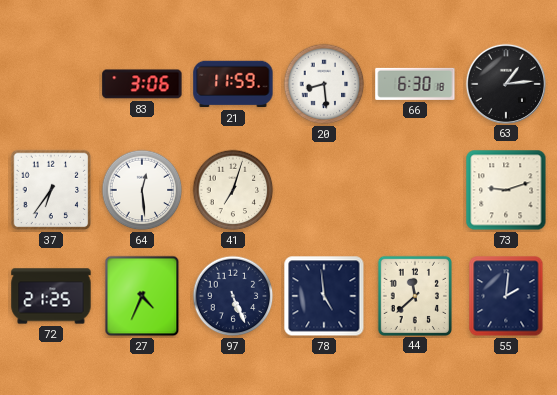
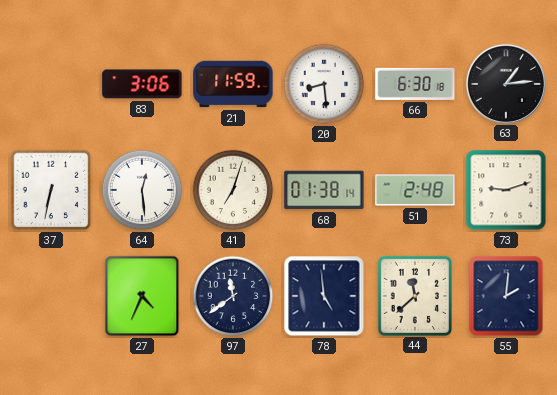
37: 6:36 -> 6:32 (51, 190)
68: none -> 01:38 (324, 190)
51: none -> 2:48 (415, 190)
72: 21:25 -> none (51, 296)
97: 5:26 -> 11:39 (233, 296)
